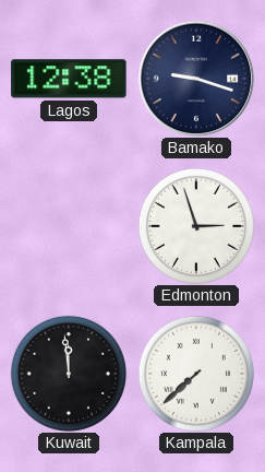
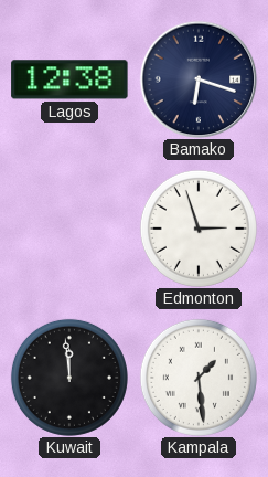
Bamako: 9:18 -> 6:18 (199, 79)
Kampala: 7:38 -> 1:29 (199, 378)
